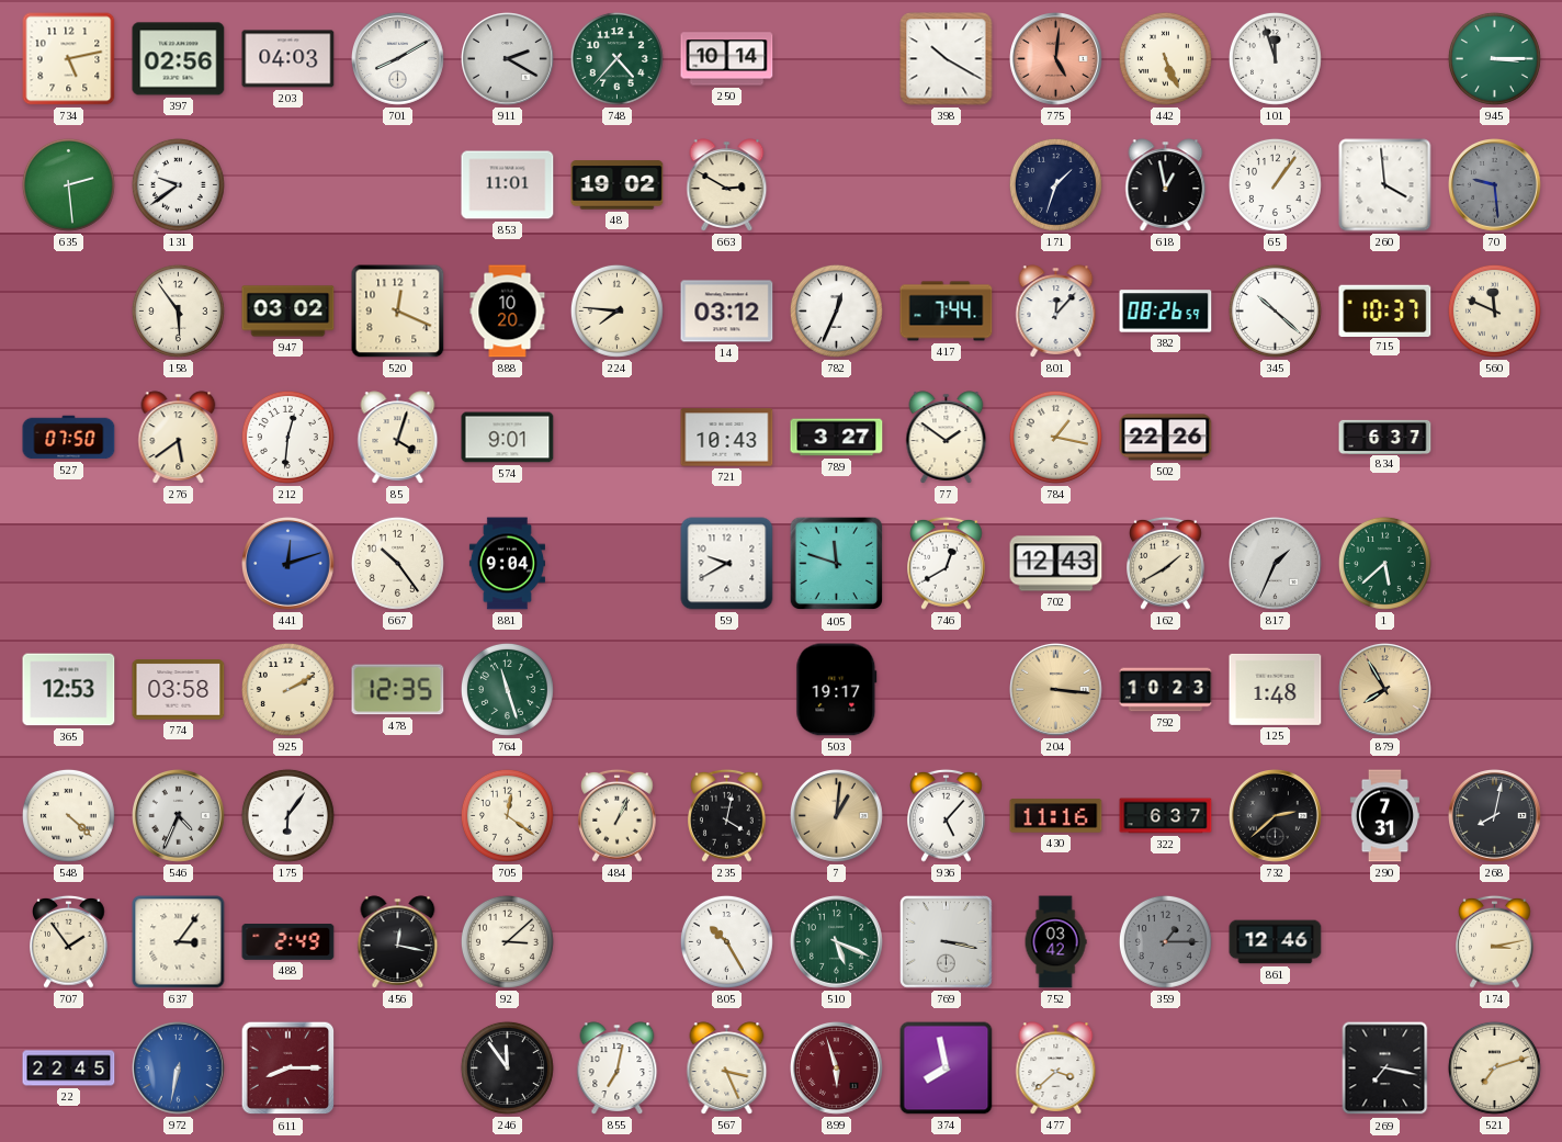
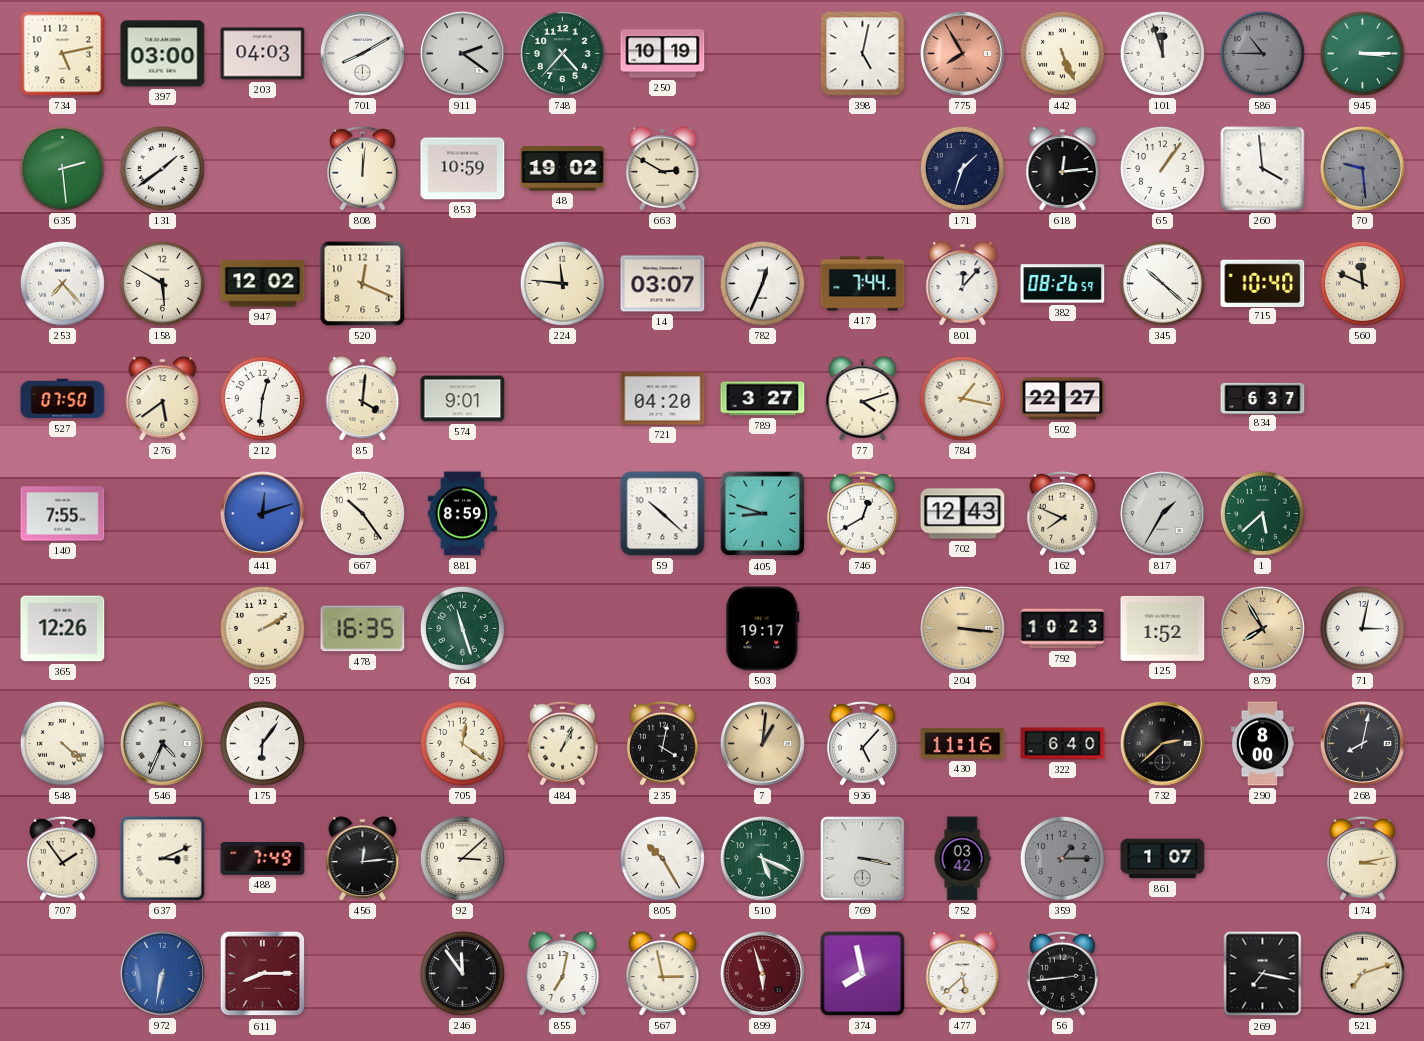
397: 02:56 -> 03:00 (163, 54)
911: 2:20 -> 2:21 (463, 54)
250: 10:14 -> 10:19 (663, 54)
398: 10:20 -> 5:02 (863, 54)
775: 5:01 -> 7:55 (963, 54)
586: none -> 10:45 (1262, 53)
131: 9:39 -> 1:39 (162, 168)
808: none -> 12:01 (363, 168)
853: 11:01 -> 10:59 (463, 169)
618: 12:58 -> 12:14 (1063, 169)
253: none -> 7:23 (62, 283)
158: 5:54 -> 5:50 (162, 283)
947: 03:02 -> 12:02 (263, 284)
888: 10:20 -> none (508, 312)
224: 7:46 -> 11:46 (562, 283)
14: 03:12 -> 03:07 (663, 284)
715: 10:37 -> 10:40 (1263, 283)
85: 4:03 -> 4:01 (363, 399)
721: 10:43 -> 04:20 (663, 399)
77: 1:51 -> 4:12 (863, 399)
502: 22:26 -> 22:27 (1063, 399)
140: none -> 7:55 (63, 514)
881: 9:04 -> 8:59 (462, 514)
59: 9:40 -> 10:22 (663, 514)
405: 11:48 -> 8:48 (763, 514)
162: 1:40 -> 7:49 (1063, 513)
817: 1:34 -> 1:35 (1163, 514)
365: 12:53 -> 12:26 (63, 629)
774: 03:58 -> none (179, 690)
478: 12:35 -> 16:35 (363, 629)
125: 1:48 -> 1:52 (1163, 628)
71: none -> 3:02 (1362, 628)
322: 6:37 -> 6:40 (1063, 744)
290: 7:31 -> 8:00 (1262, 744)
637: 3:06 -> 3:11 (163, 859)
488: 2:49 -> 7:49 (263, 859)
456: 12:17 -> 12:14 (363, 859)
861: 12:46 -> 1:07 (1163, 859)
22: 22:45 -> none (69, 1068)
567: 3:26 -> 2:58 (663, 974)
477: 3:38 -> 5:38 (963, 974)
56: none -> 2:44 (1063, 973)
